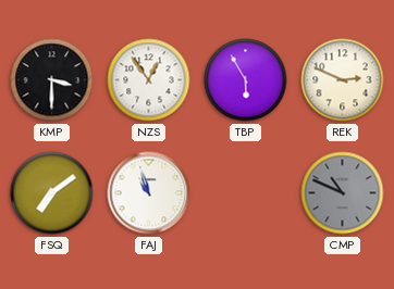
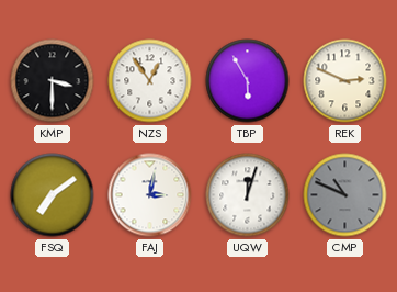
FAJ: 10:57 -> 3:02 (150, 195)
UQW: none -> 12:03 (248, 195)
